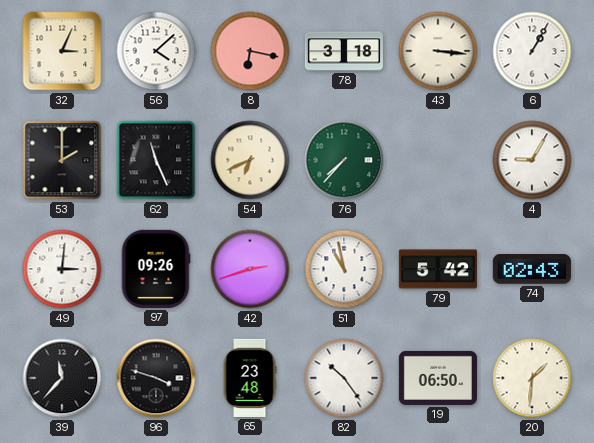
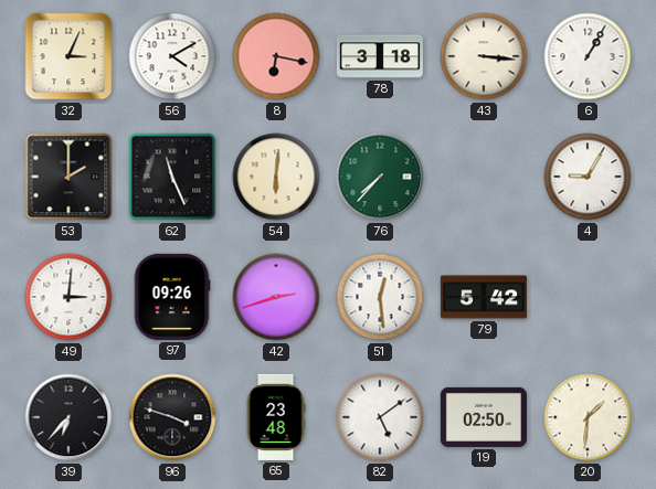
56: 4:08 -> 4:10 (172, 56)
54: 6:41 -> 6:01 (276, 177)
51: 10:58 -> 12:29 (380, 297)
74: 02:43 -> none (532, 269)
39: 11:37 -> 6:37 (68, 417)
82: 10:24 -> 5:09 (380, 417)
19: 06:50 -> 02:50 (484, 417)
